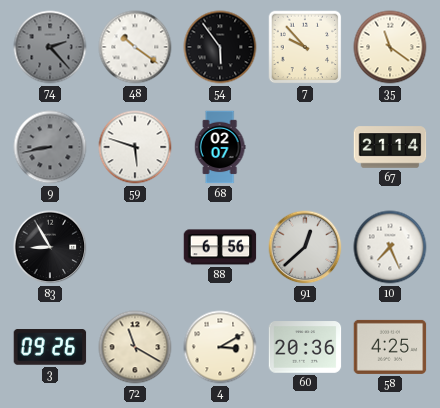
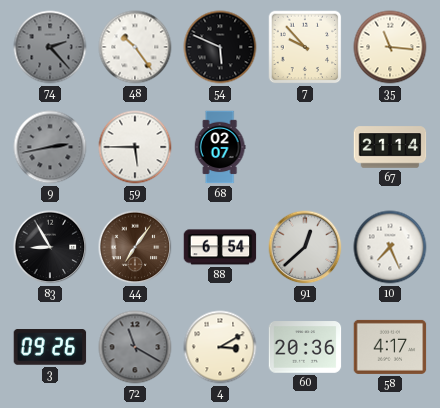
48: 10:21 -> 10:24 (135, 47)
54: 5:54 -> 5:49 (220, 47)
35: 11:21 -> 11:16 (390, 47)
9: 8:43 -> 2:43 (50, 147)
59: 5:48 -> 5:45 (135, 147)
44: none -> 7:06 (135, 247)
88: 6:56 -> 6:54 (220, 247)
72 dial: cream -> grey (135, 347)
58: 4:25 -> 4:17 (390, 347)
